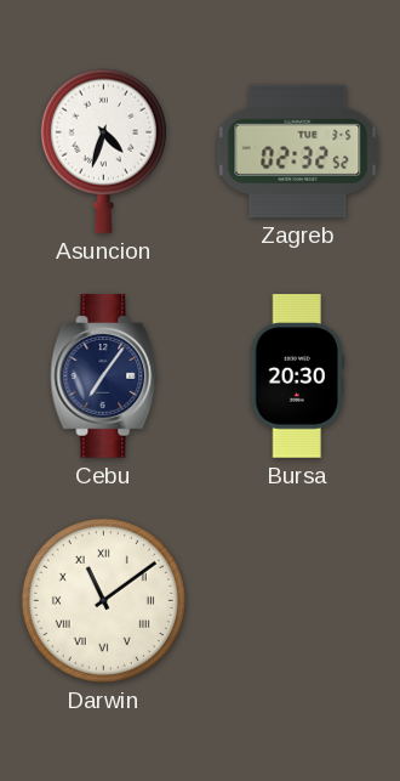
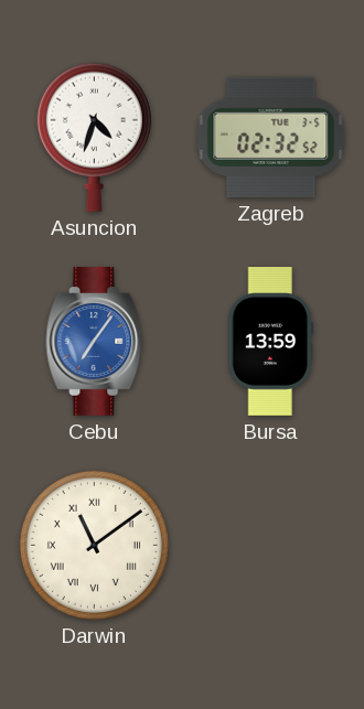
Cebu dial: navy -> blue (95, 342)
Bursa: 20:30 -> 13:59 (270, 342)
